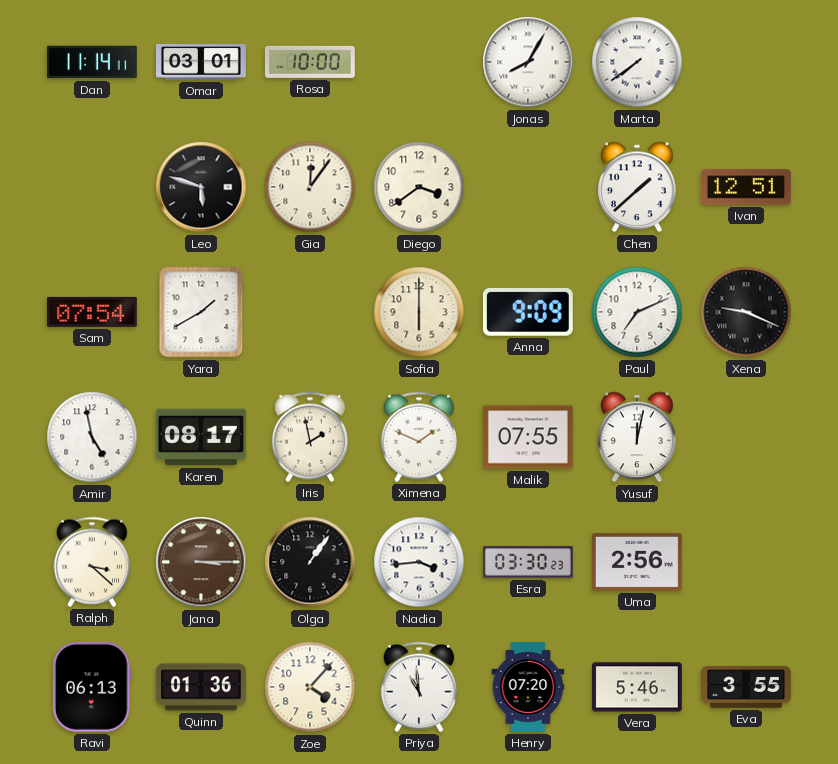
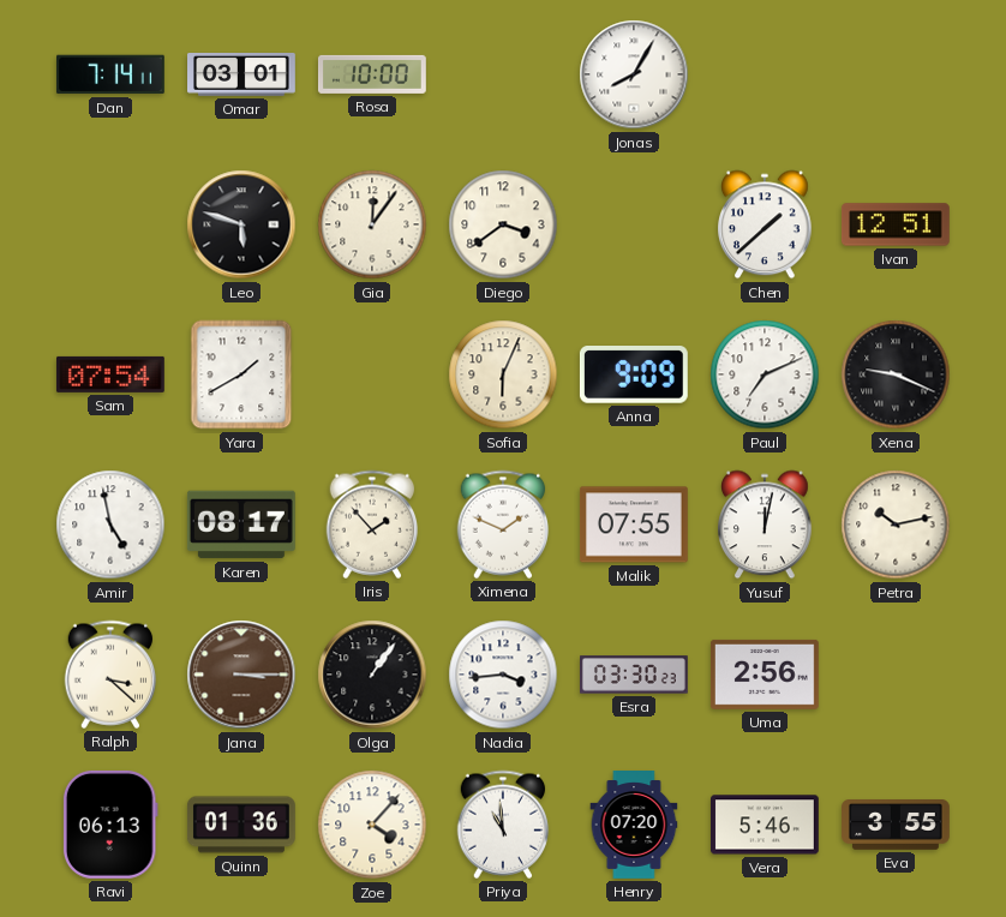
Dan: 11:14 -> 7:14 (110, 74)
Marta: 7:39 -> none (637, 62)
Sofia: 6:00 -> 6:04 (503, 374)
Iris: 1:58 -> 1:53 (372, 525)
Petra: none -> 10:13 (896, 525)
